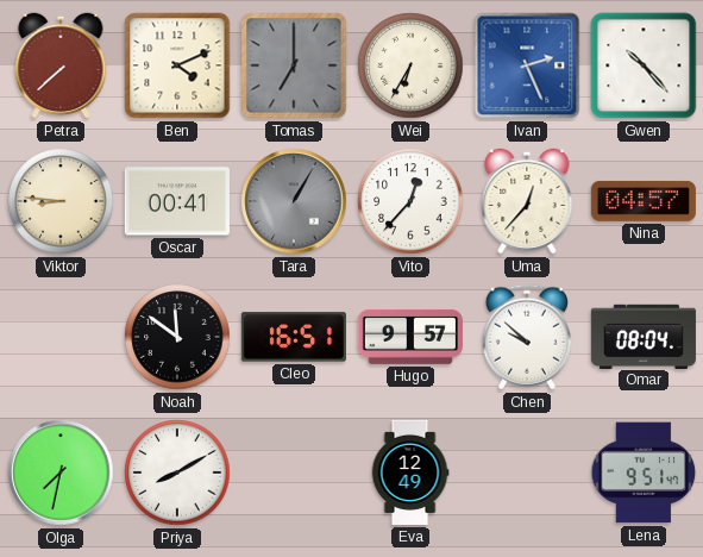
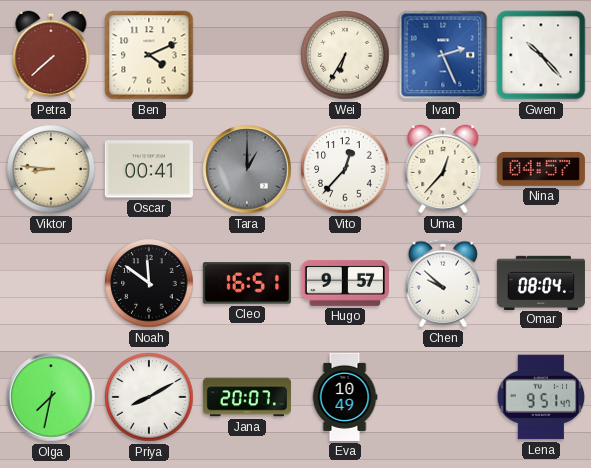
Tomas: 7:00 -> none (294, 65)
Tara: 1:05 -> 1:00 (247, 169)
Jana: none -> 20:07 (247, 397)
Eva: 12:49 -> 10:49 (345, 397)
